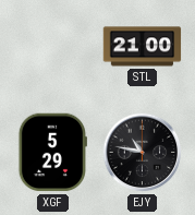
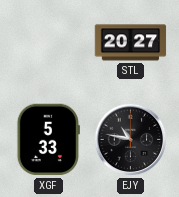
STL: 21:00 -> 20:27 (131, 43)
XGF: 5:29 -> 5:33 (48, 140)
